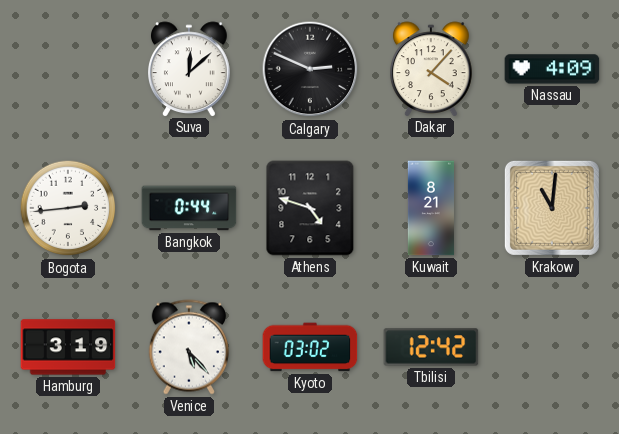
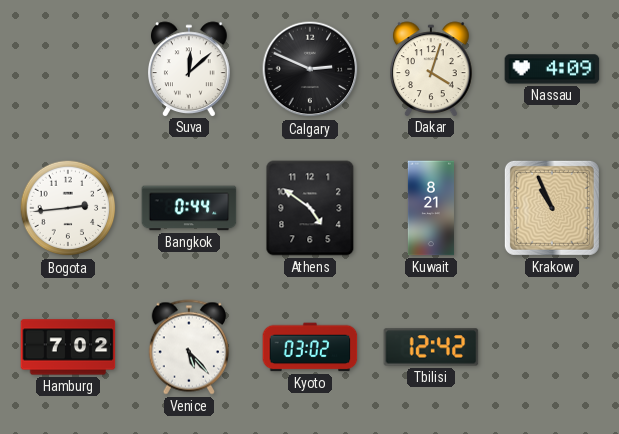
Dakar: 4:07 -> 4:03 (432, 69)
Athens: 4:48 -> 4:51 (310, 208)
Krakow: 11:01 -> 10:56 (552, 208)
Hamburg: 3:19 -> 7:02 (68, 347)
